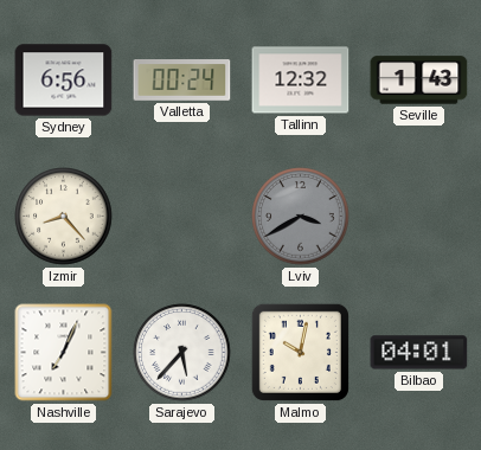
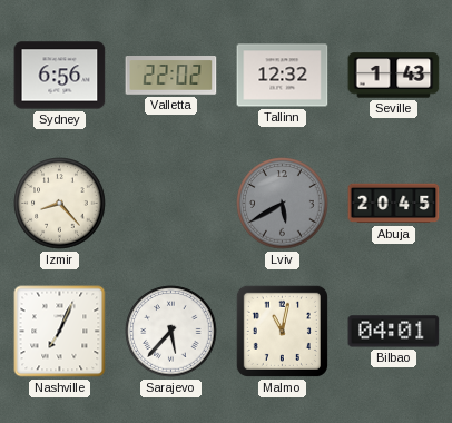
Valletta: 00:24 -> 22:02 (171, 76)
Lviv: 3:40 -> 5:40 (283, 204)
Abuja: none -> 20:45 (394, 204)
Malmo: 10:02 -> 11:02 (282, 331)
